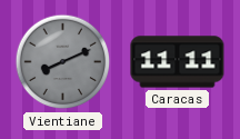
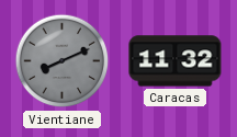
Caracas: 11:11 -> 11:32 (176, 61)
